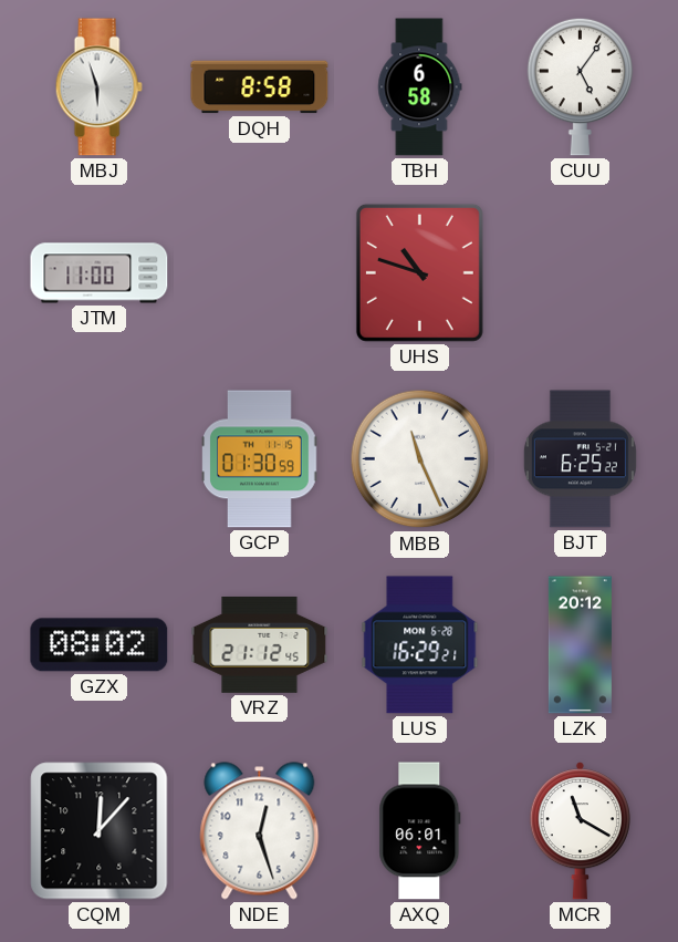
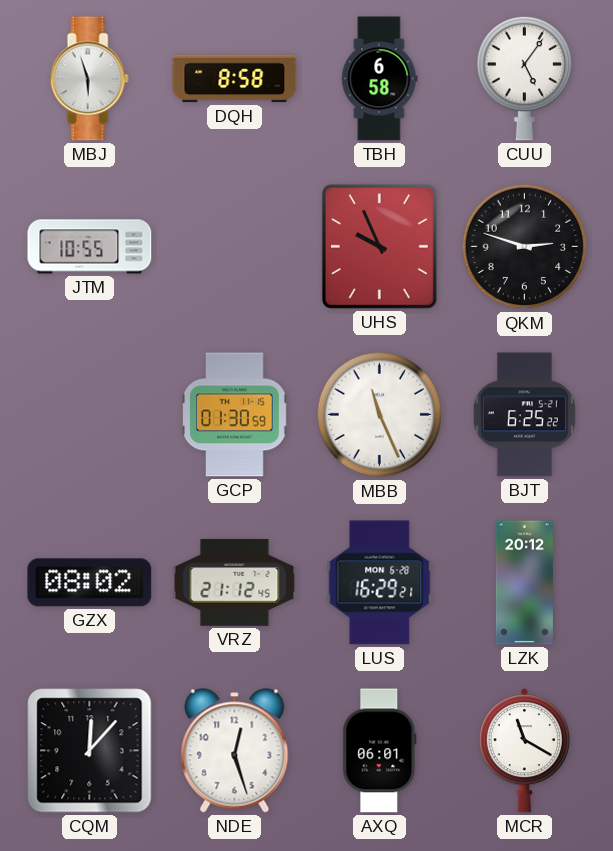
JTM: 11:00 -> 10:55 (90, 247)
UHS: 10:48 -> 9:56 (379, 246)
QKM: none -> 2:48 (525, 247)
